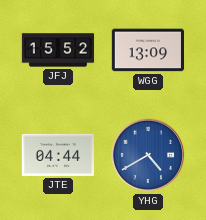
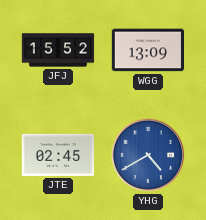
JTE: 04:44 -> 02:45 (57, 155)
